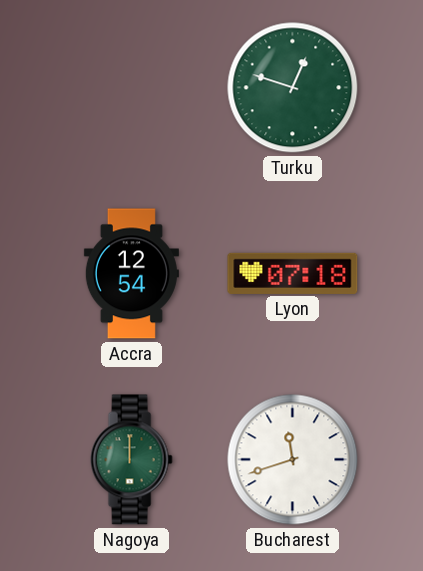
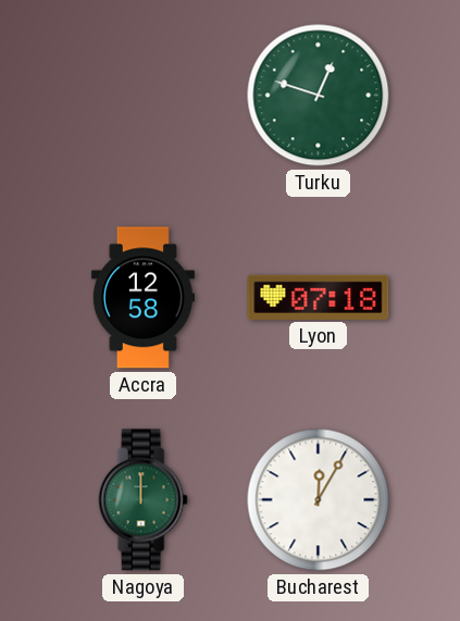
Accra: 12:54 -> 12:58 (142, 298)
Bucharest: 11:42 -> 12:05 (319, 500)
